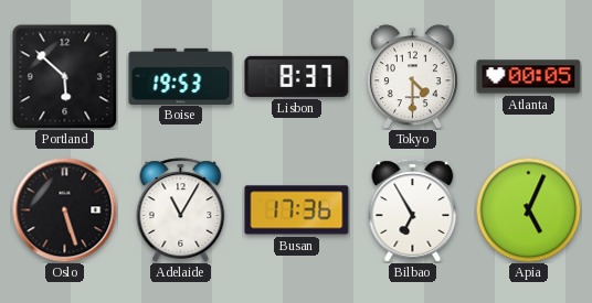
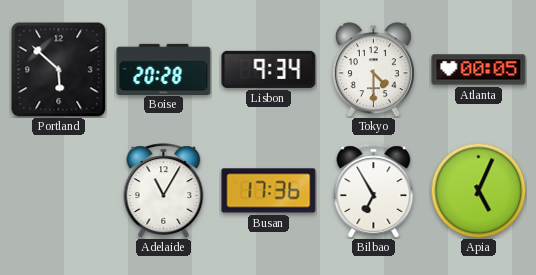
Boise: 19:53 -> 20:28 (164, 69)
Lisbon: 8:37 -> 9:34 (269, 69)
Oslo: 5:27 -> none (64, 209)
